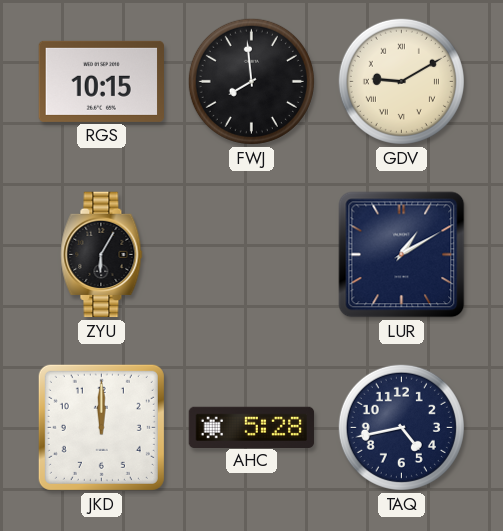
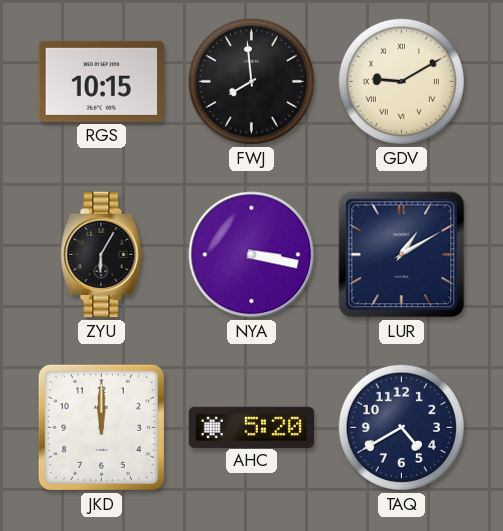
NYA: none -> 3:17 (252, 255)
AHC: 5:28 -> 5:20 (252, 427)
TAQ: 4:43 -> 4:40 (401, 427)
